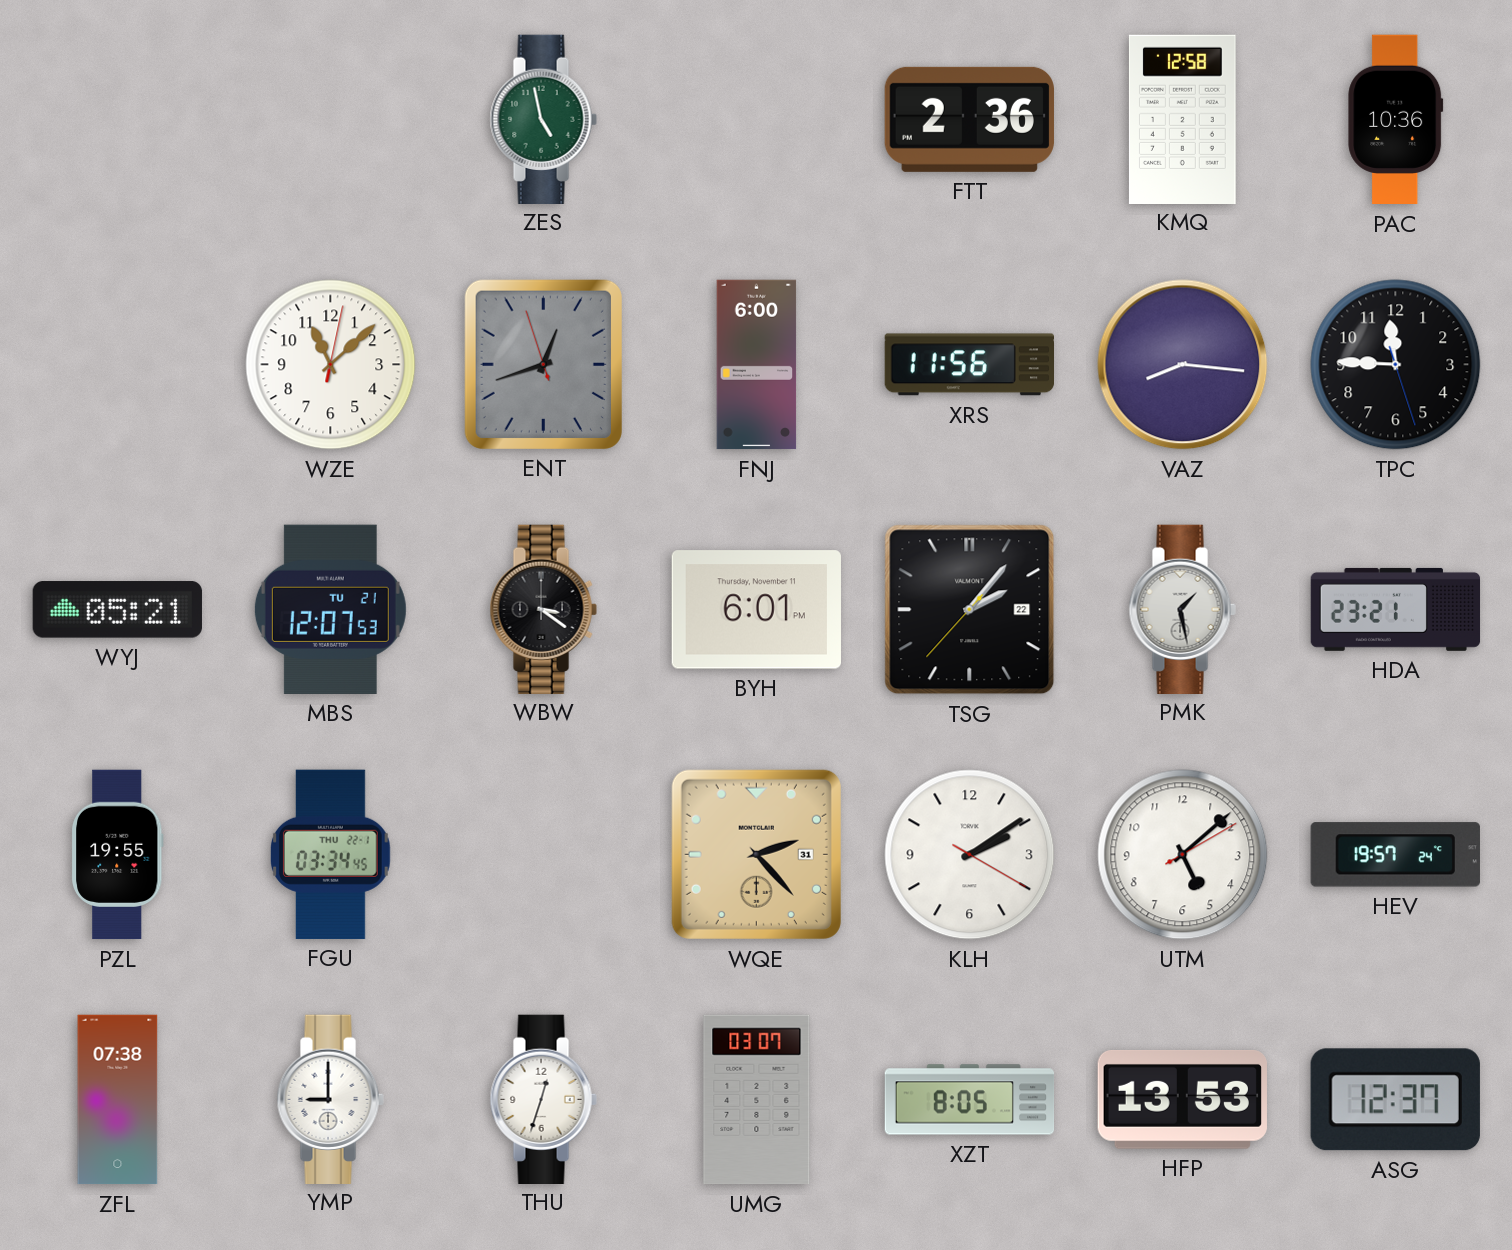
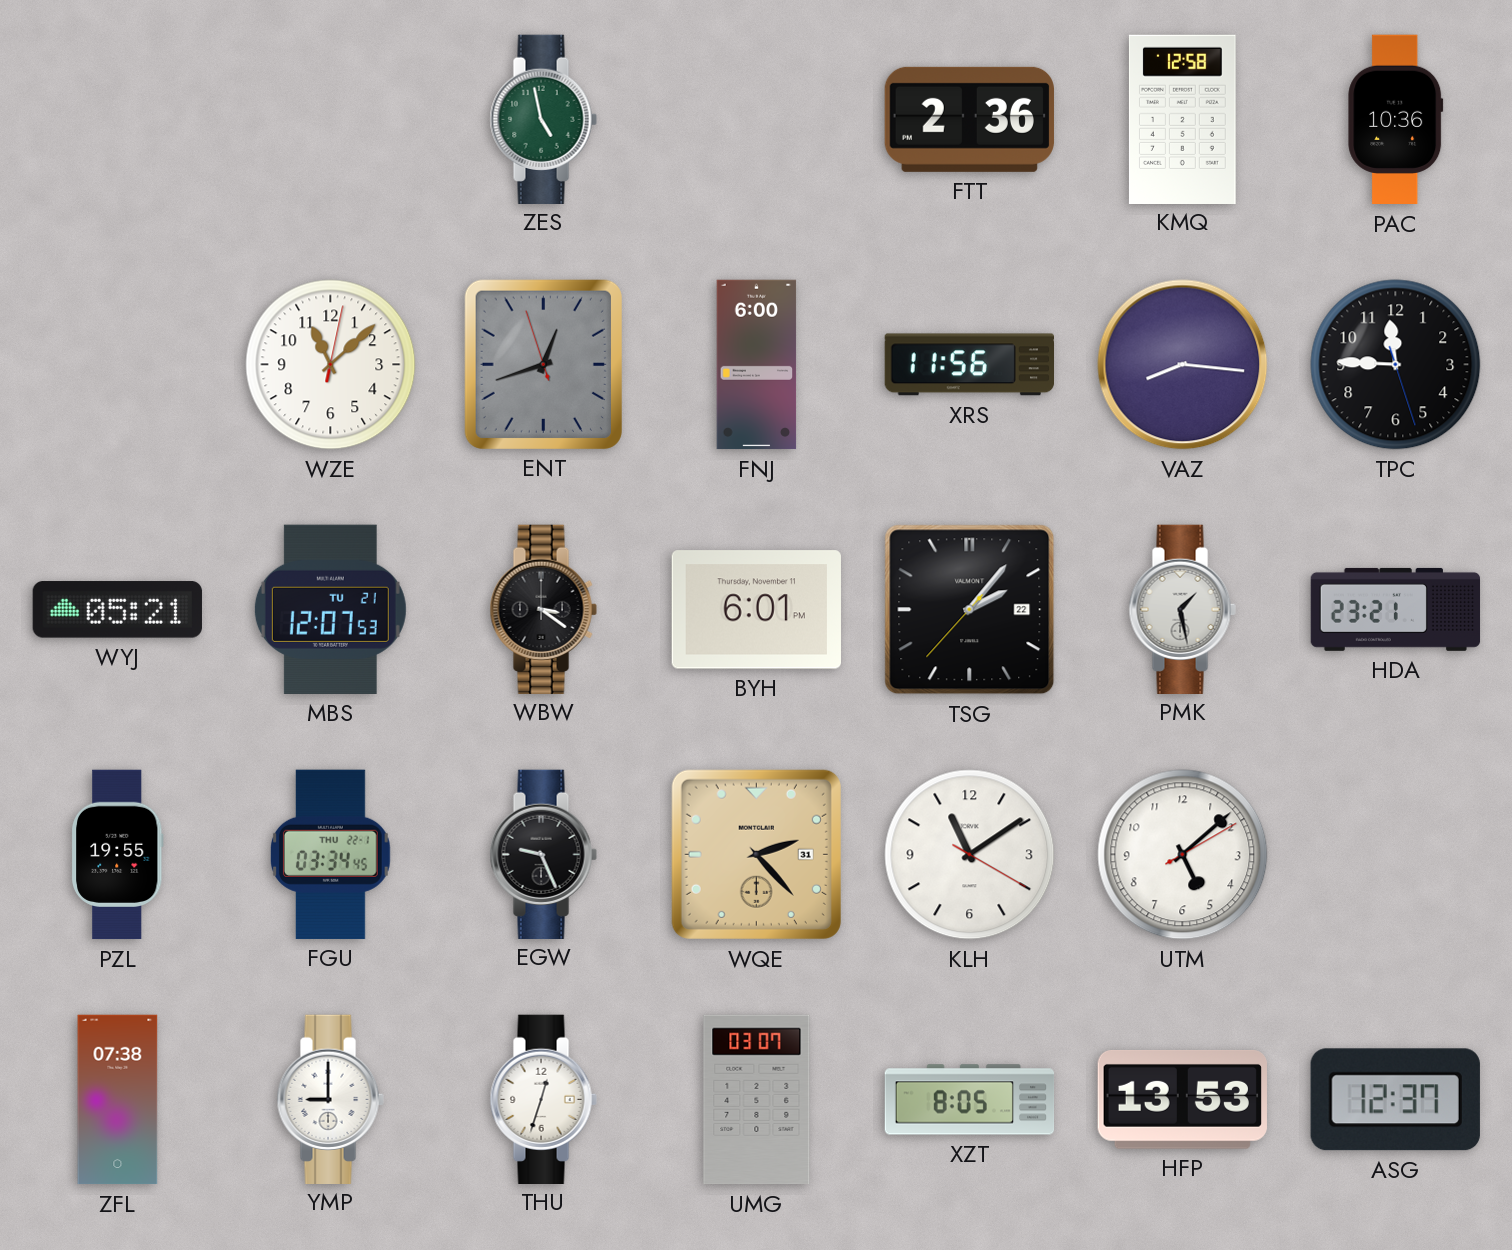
EGW: none -> 9:26 (543, 854)
KLH: 2:09 -> 11:09 (970, 855)
HEV: 19:57 -> none (1395, 855)
